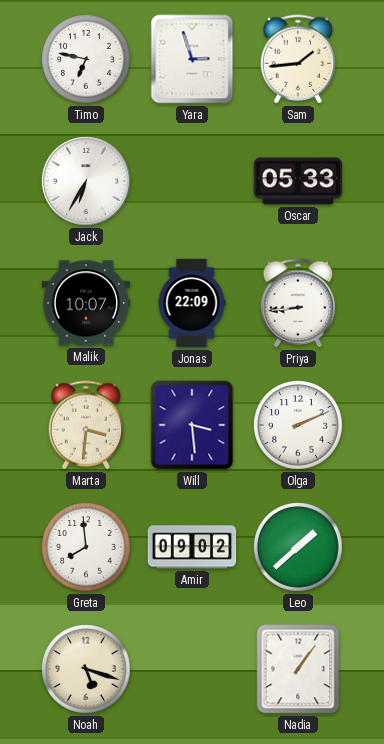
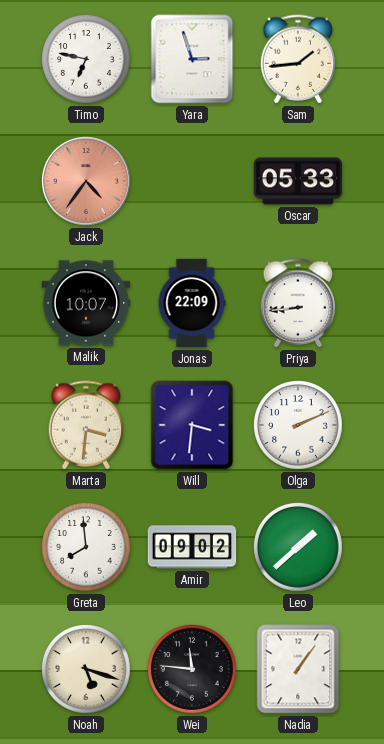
Jack: 6:35 -> 4:36 (87, 182)
Jack dial: white -> salmon (87, 182)
Will: 3:29 -> 3:31 (192, 425)
Wei: none -> 11:46 (193, 670)
